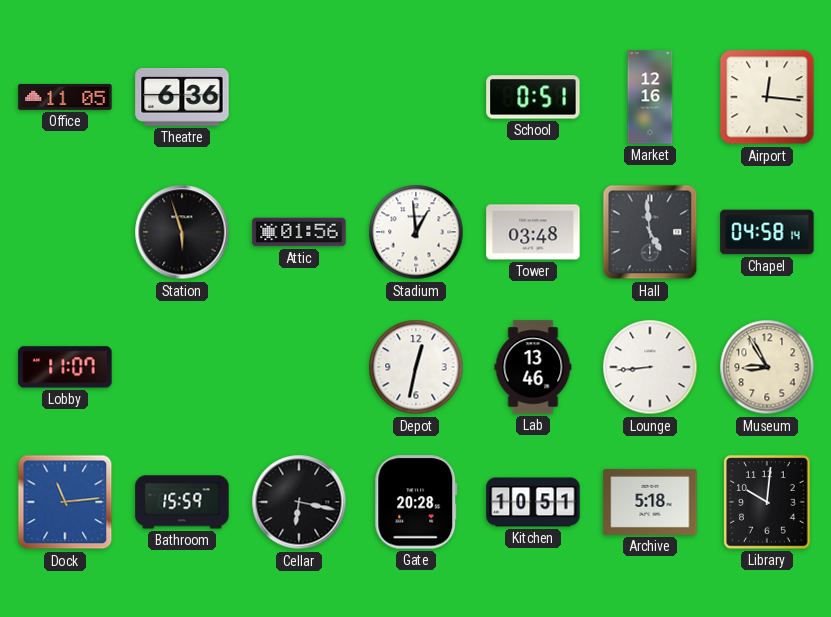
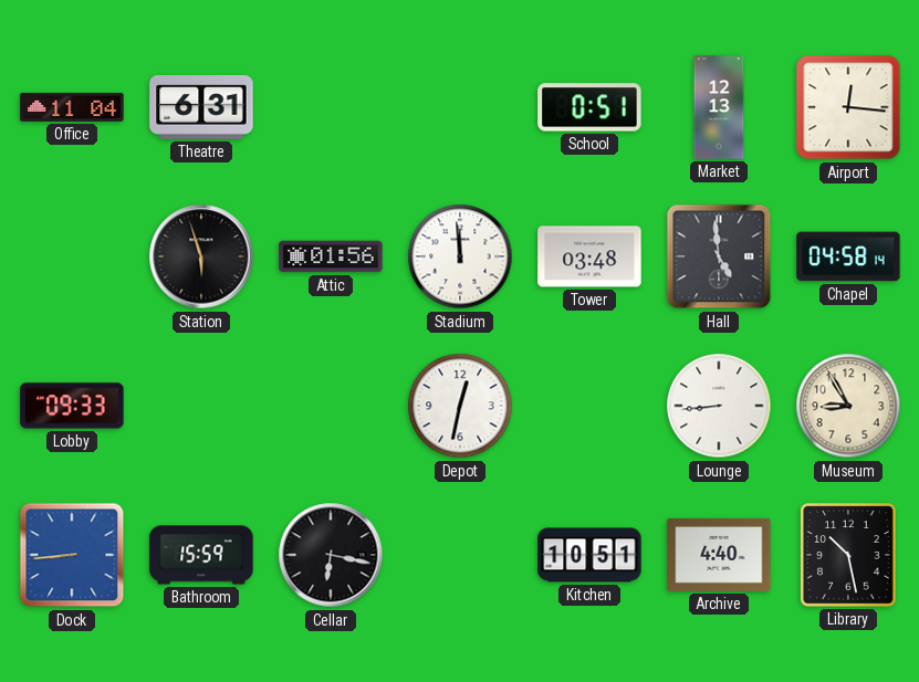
Office: 11:05 -> 11:04 (72, 107)
Theatre: 6:36 -> 6:31 (201, 108)
Market: 12:16 -> 12:13 (719, 107)
Stadium: 12:59 -> 11:59 (460, 256)
Lobby: 11:07 -> 09:33 (72, 406)
Lab: 13:46 -> none (533, 367)
Dock: 11:14 -> 8:44 (72, 555)
Gate: 20:28 -> none (416, 502)
Archive: 5:18 -> 4:40 (719, 555)
Library: 10:01 -> 10:28 (848, 555)
